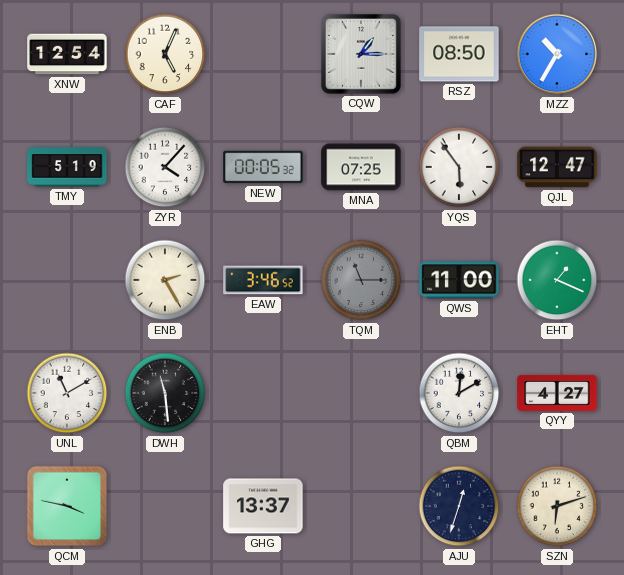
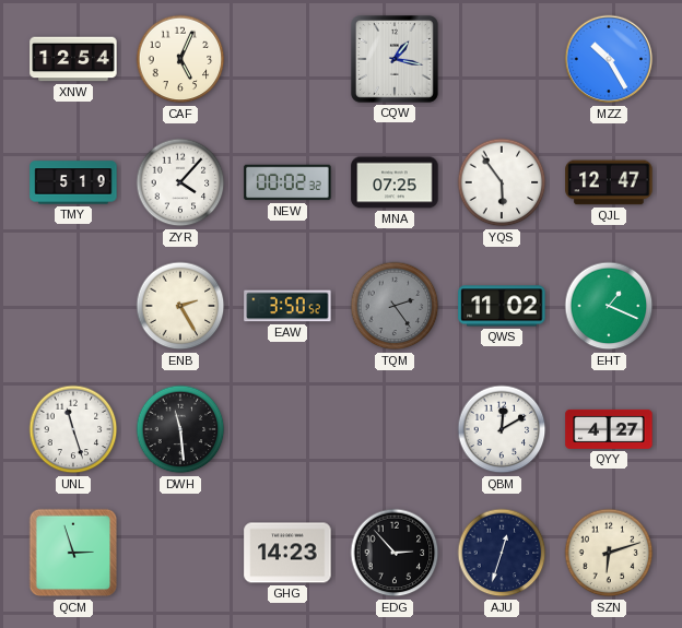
CQW: 1:15 -> 1:17 (396, 60)
RSZ: 08:50 -> none (459, 54)
MZZ: 10:35 -> 10:25 (609, 59)
NEW: 00:05 -> 00:02 (287, 182)
EAW: 3:46 -> 3:50 (287, 306)
TQM: 11:15 -> 2:24 (395, 306)
QWS: 11:00 -> 11:02 (502, 306)
UNL: 11:10 -> 11:27 (73, 429)
QCM: 3:47 -> 2:57 (73, 553)
GHG: 13:37 -> 14:23 (287, 553)
EDG: none -> 2:53 (395, 553)
